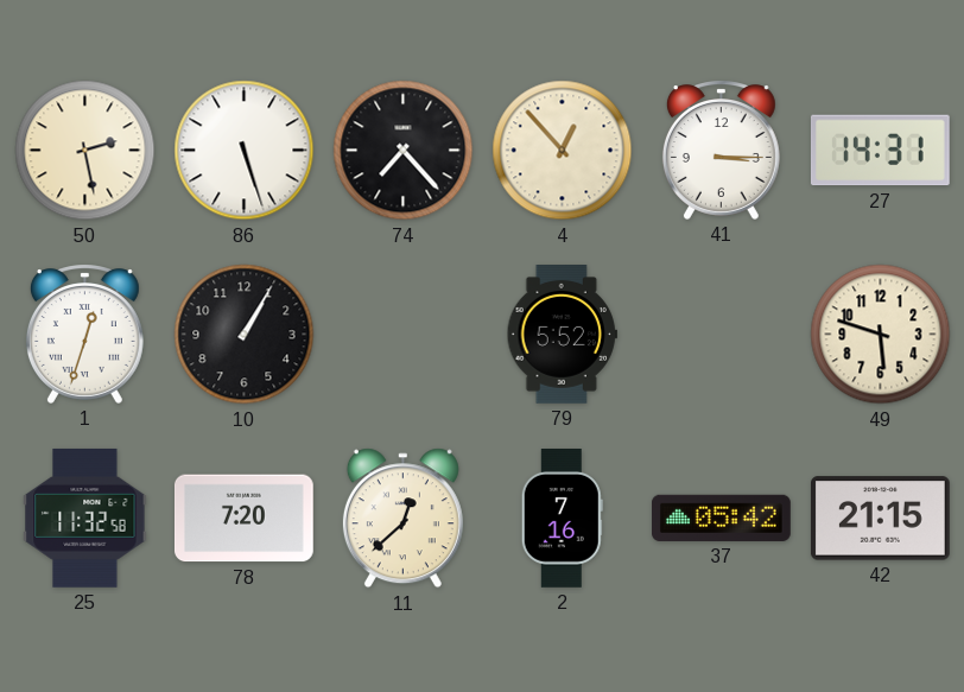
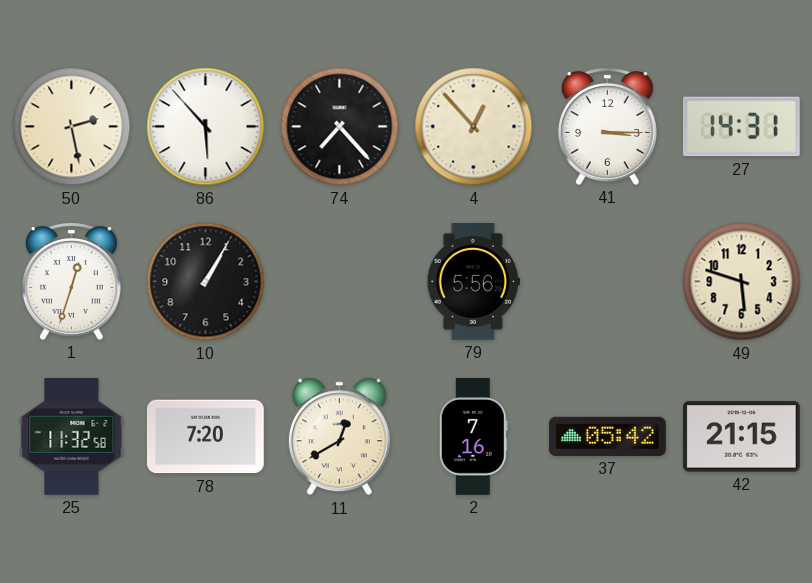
86: 5:27 -> 5:53 (206, 127)
79: 5:52 -> 5:56 (473, 282)
11: 12:38 -> 12:40 (339, 437)
